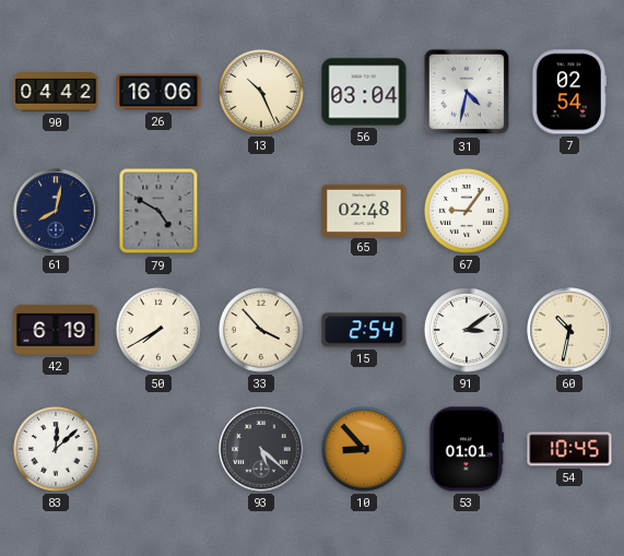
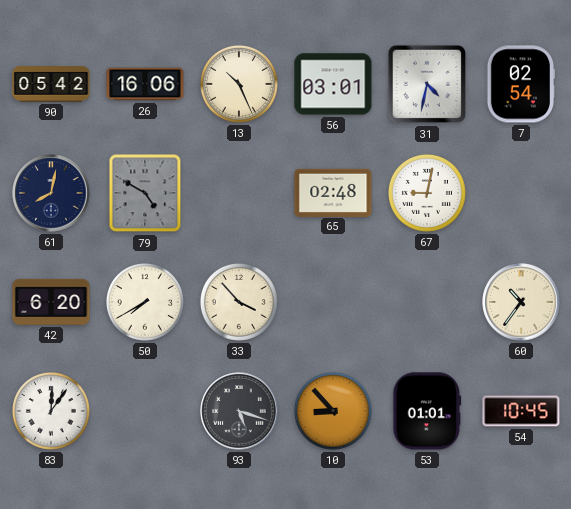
90: 04:42 -> 05:42 (51, 84)
56: 03:04 -> 03:01 (333, 84)
67: 9:06 -> 9:02 (427, 193)
42: 6:19 -> 6:20 (51, 302)
15: 2:54 -> none (364, 330)
91: 3:09 -> none (467, 330)
60: 10:32 -> 10:36 (521, 302)
83: 12:08 -> 12:06 (51, 411)
93: 5:22 -> 5:18 (239, 411)
